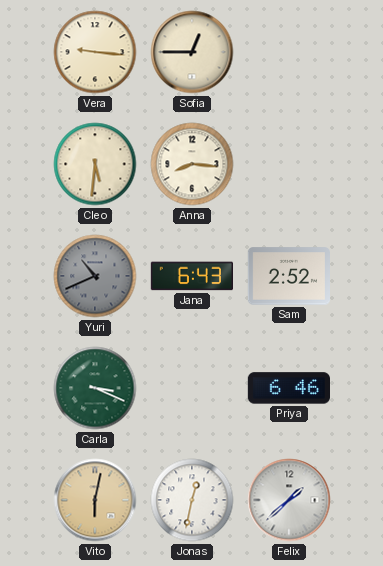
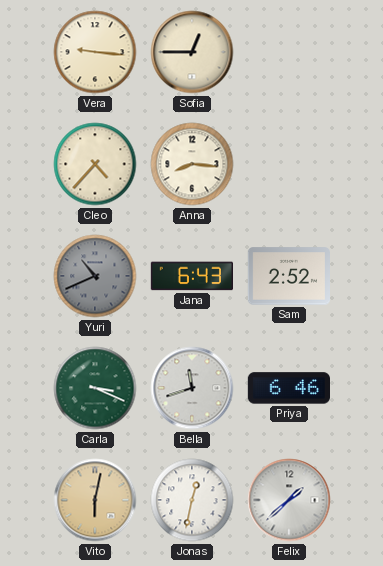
Cleo: 5:31 -> 4:37 (95, 164)
Bella: none -> 11:42 (192, 388)
